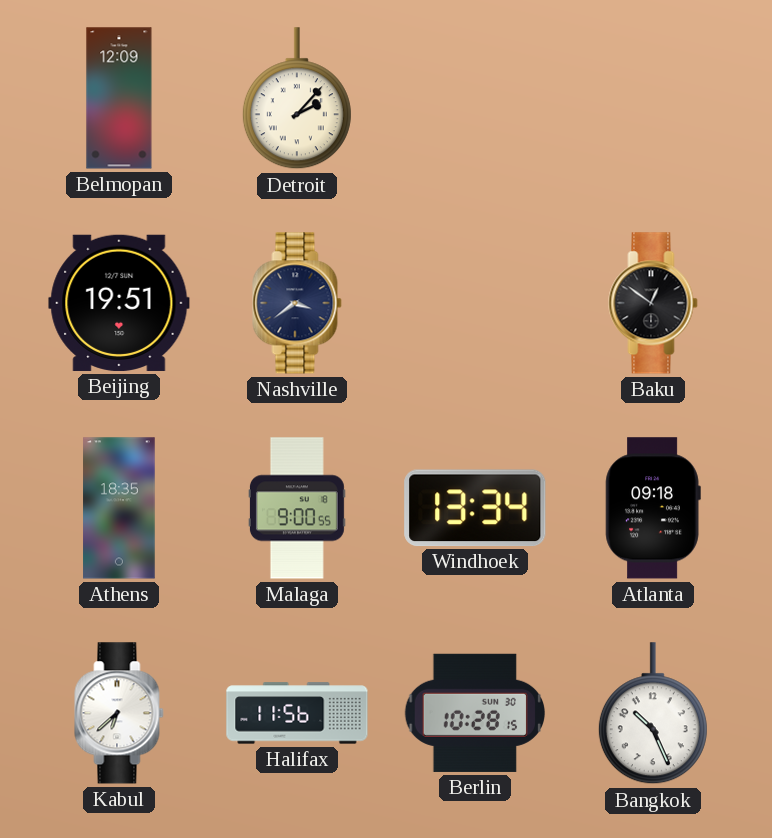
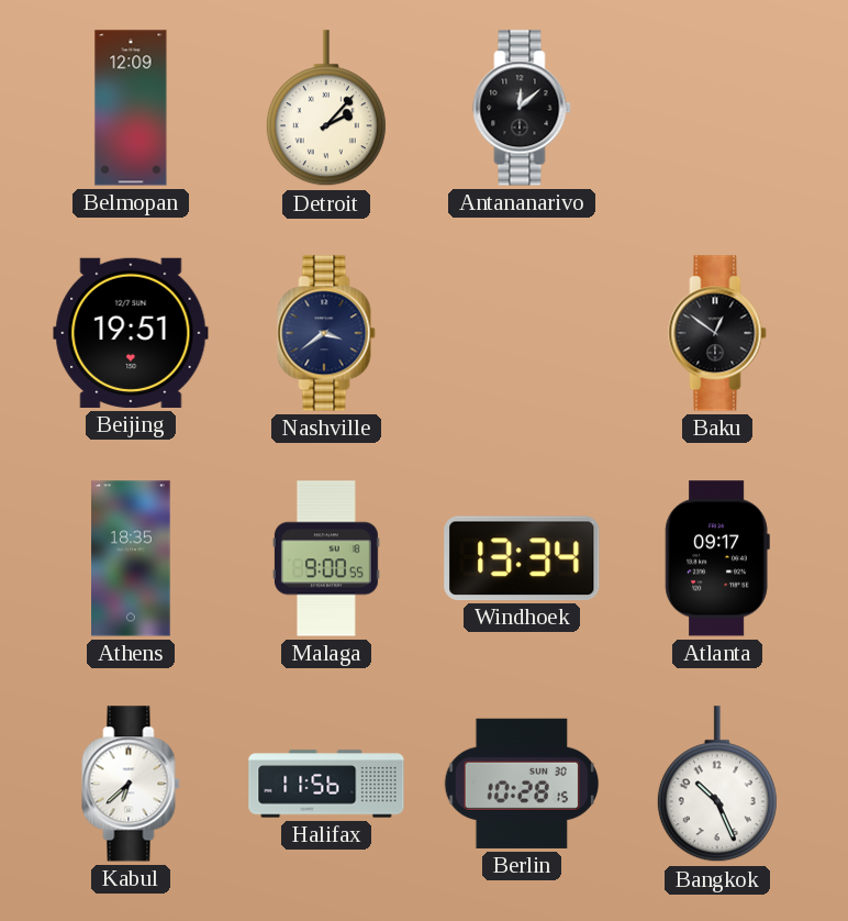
Antananarivo: none -> 12:08 (522, 108)
Atlanta: 09:18 -> 09:17 (717, 558)
